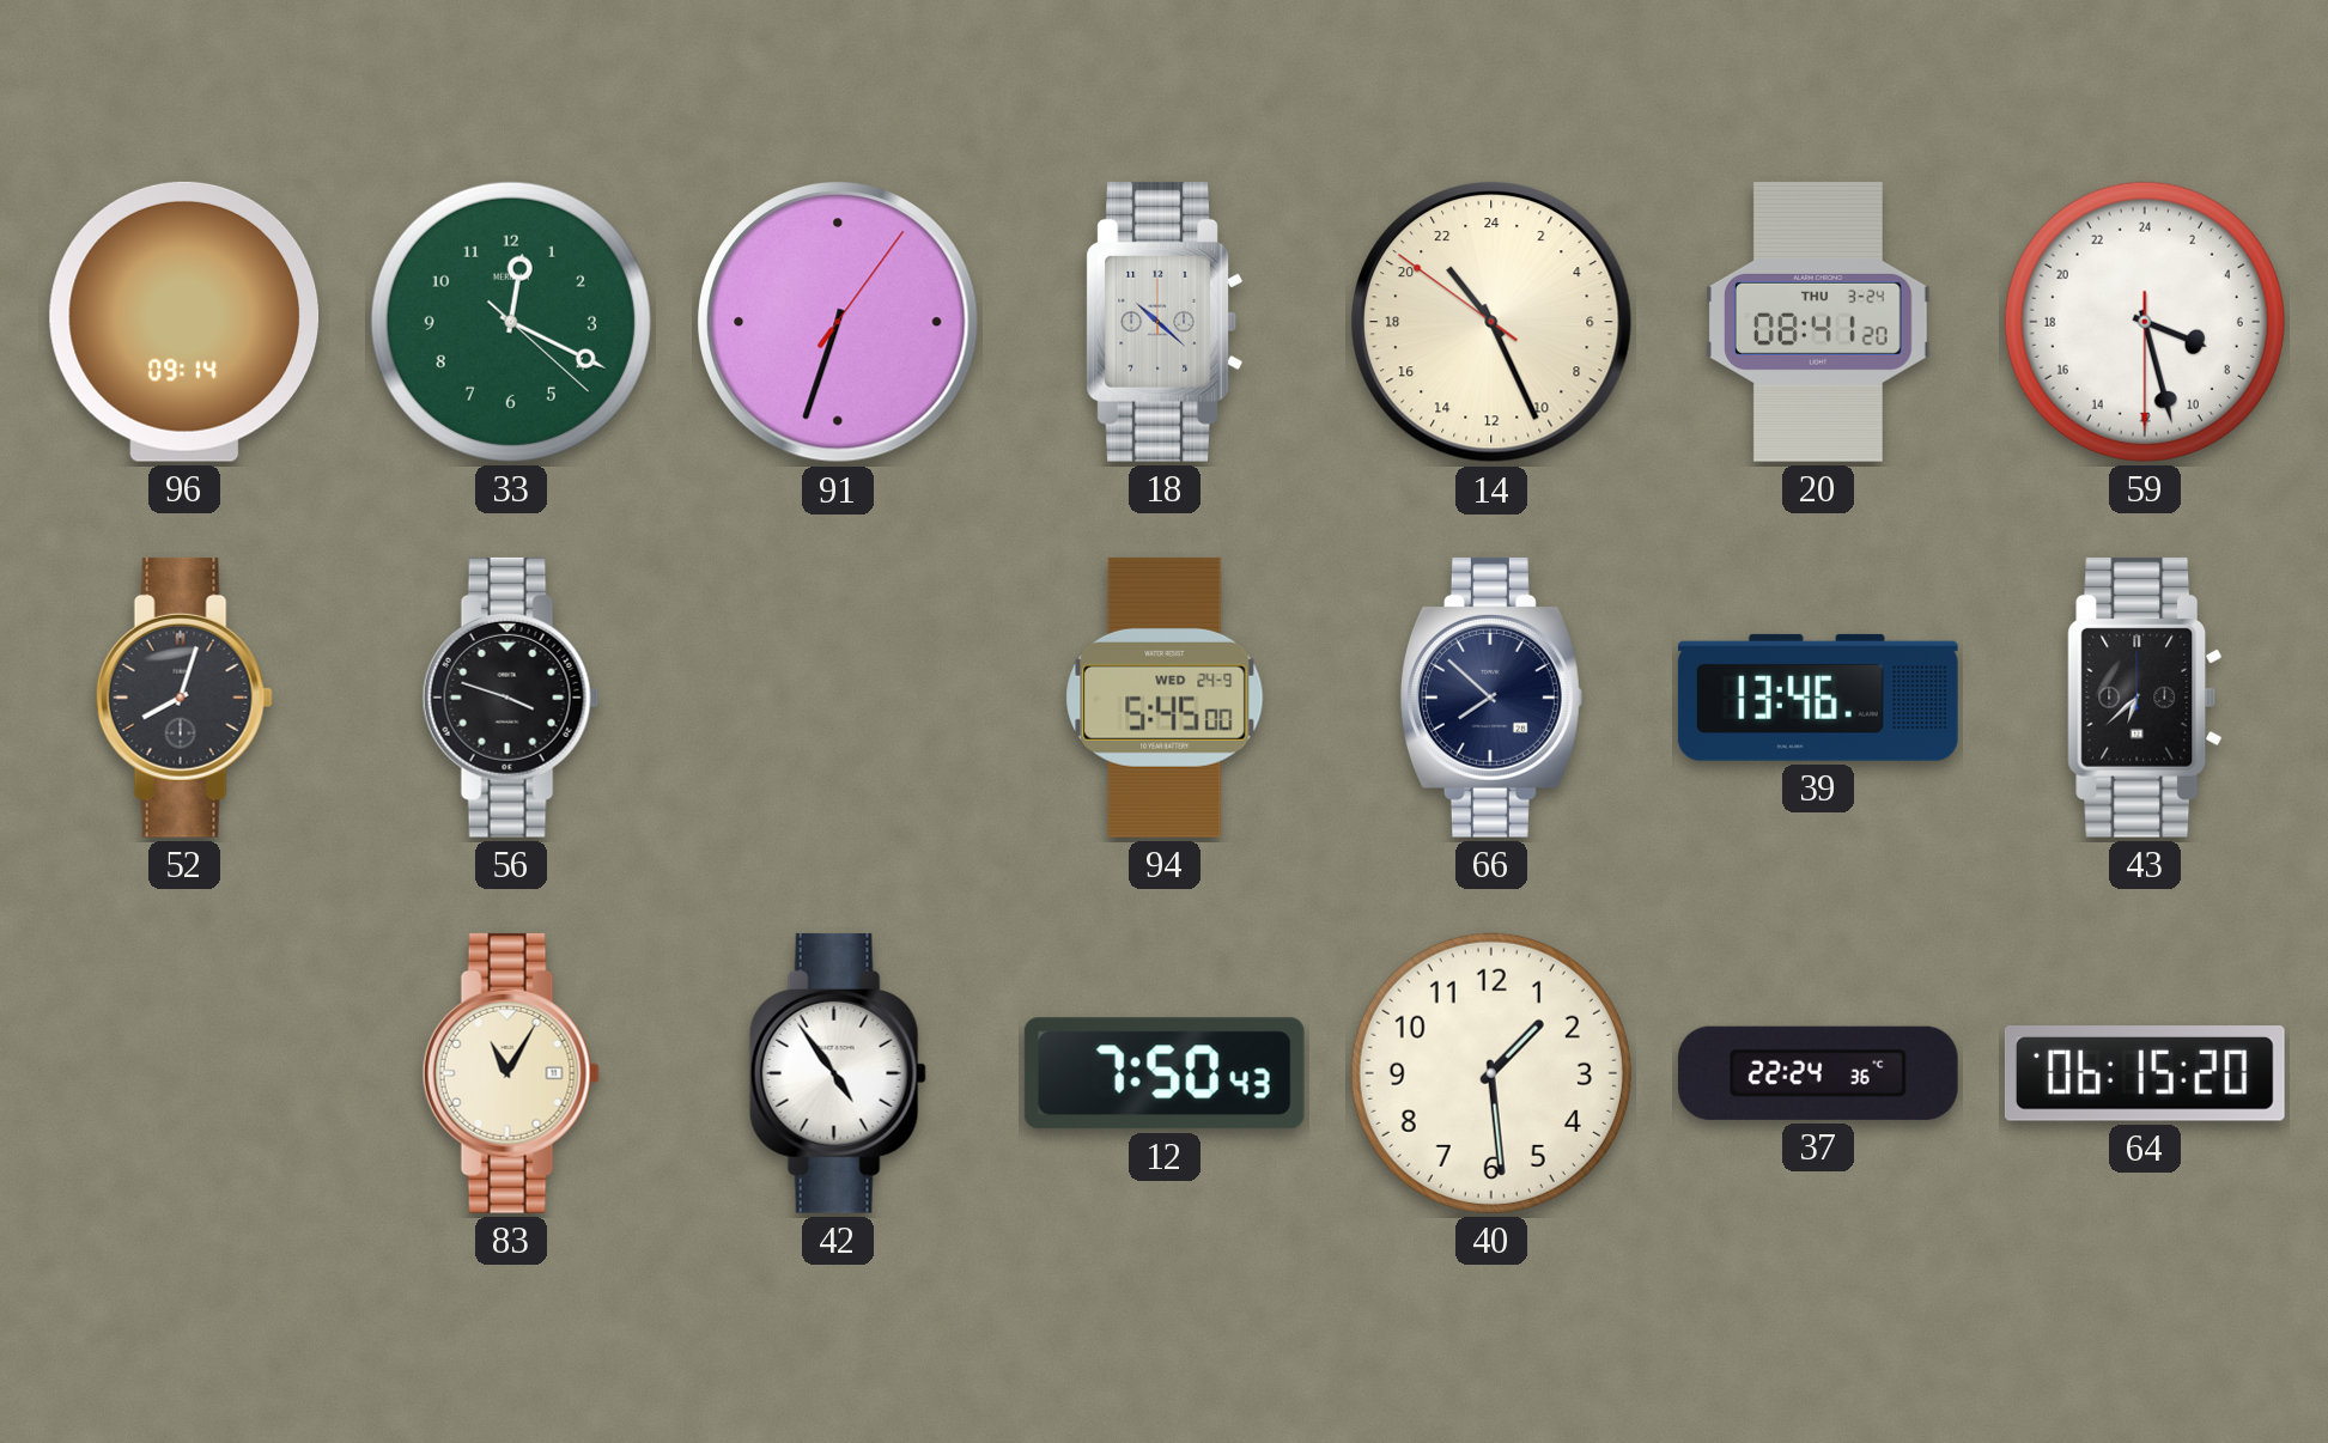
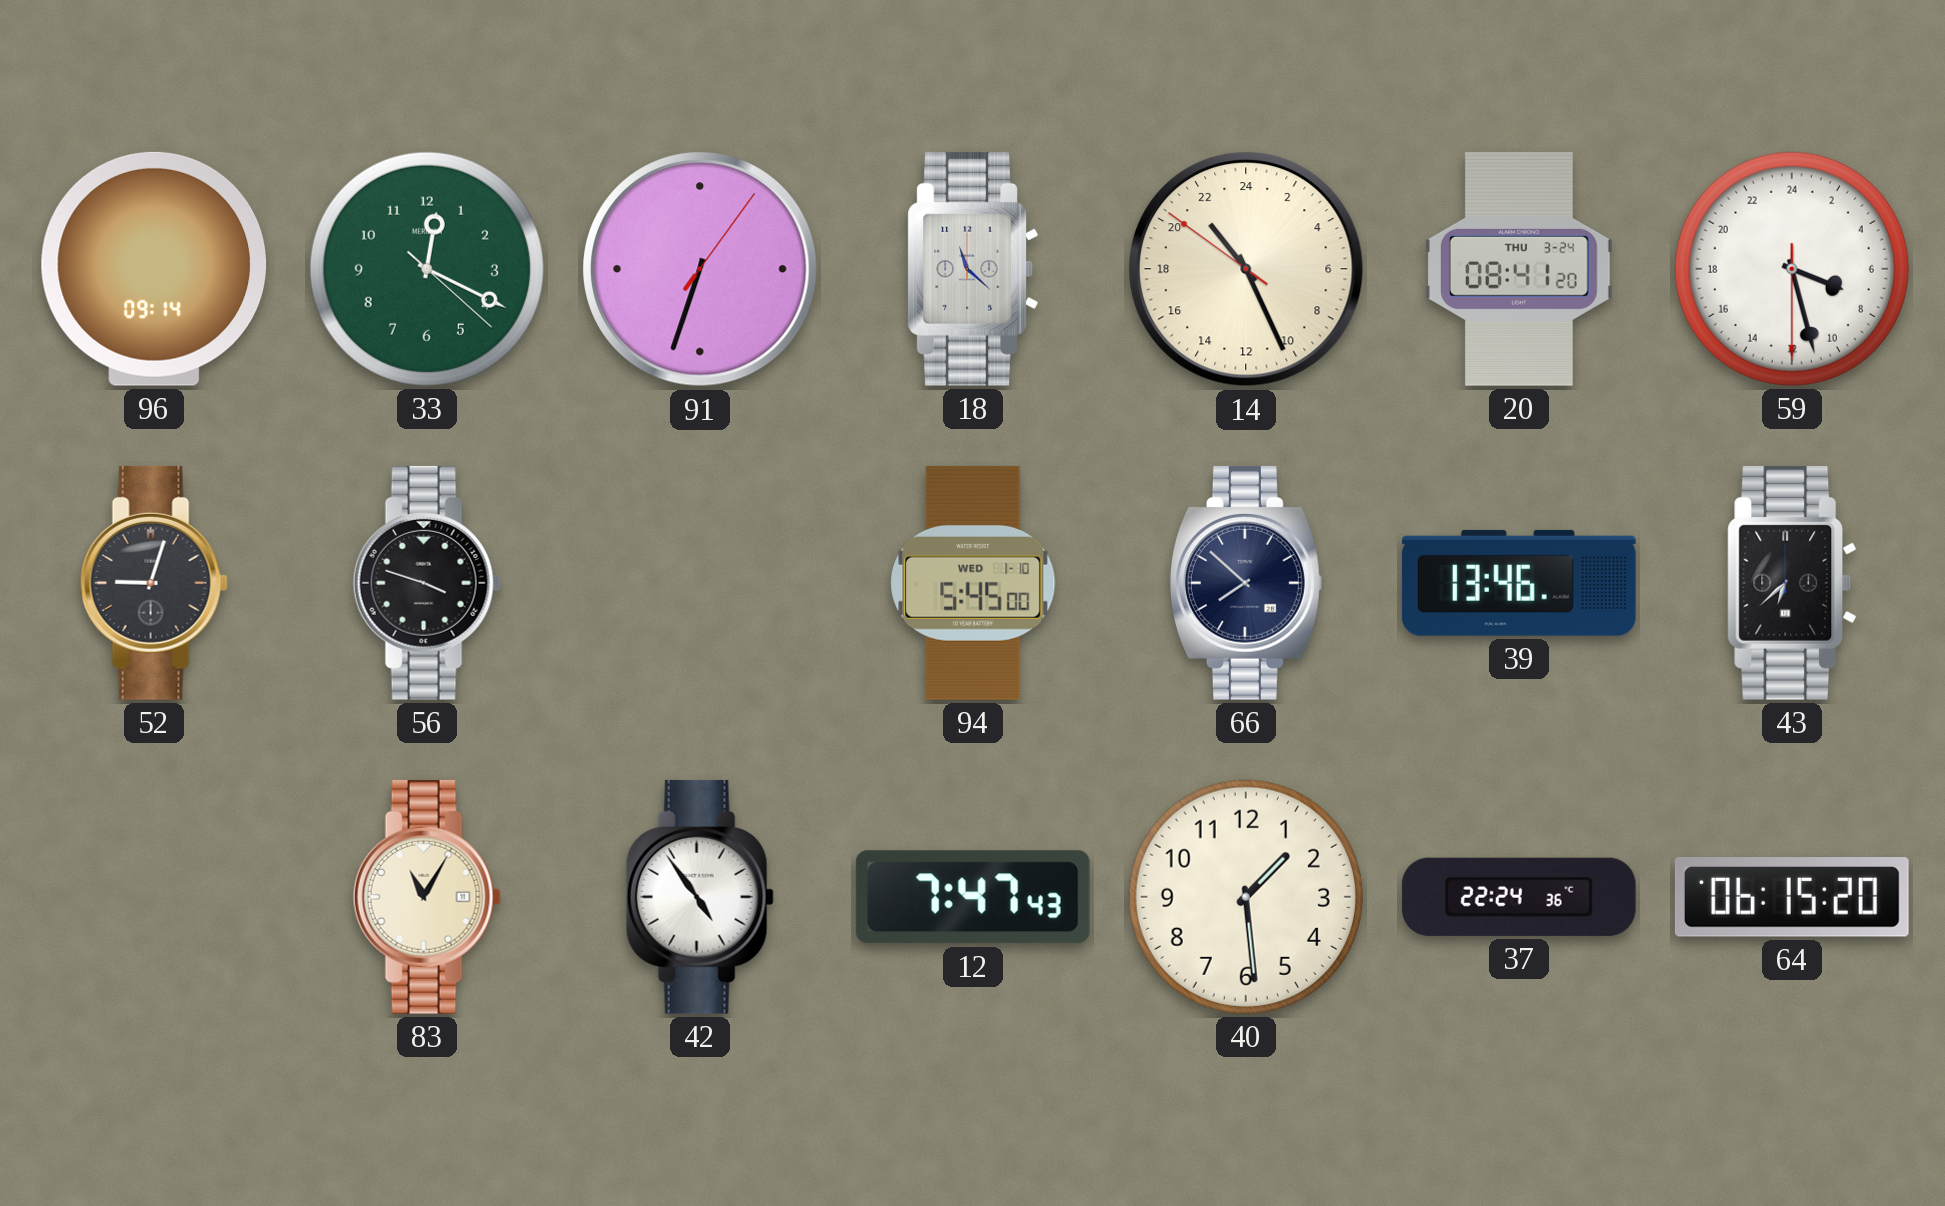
18: 10:22 -> 11:22 (973, 269)
52: 8:03 -> 9:03 (154, 583)
94 date: WED 24-9 -> WED 1-10 (973, 583)
12: 7:50 -> 7:47 (973, 897)
